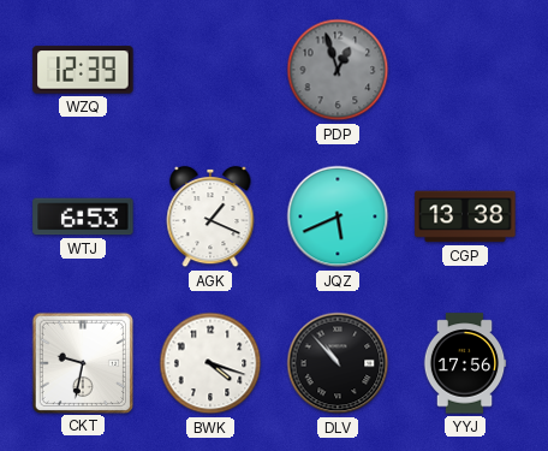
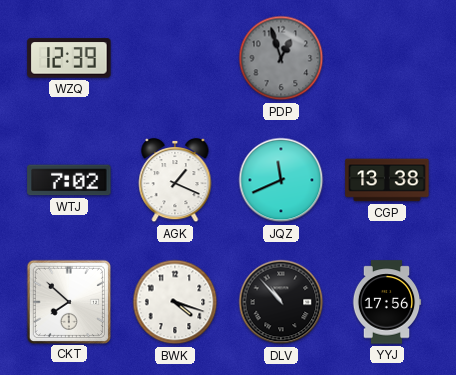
WTJ: 6:53 -> 7:02 (69, 180)
JQZ: 5:41 -> 11:41 (281, 180)
CKT: 9:32 -> 7:52 (68, 301)
